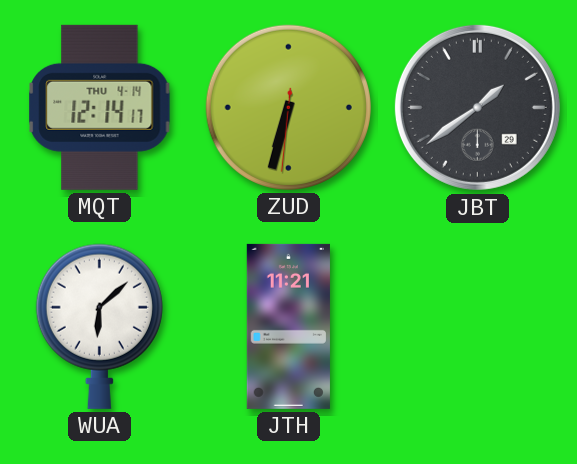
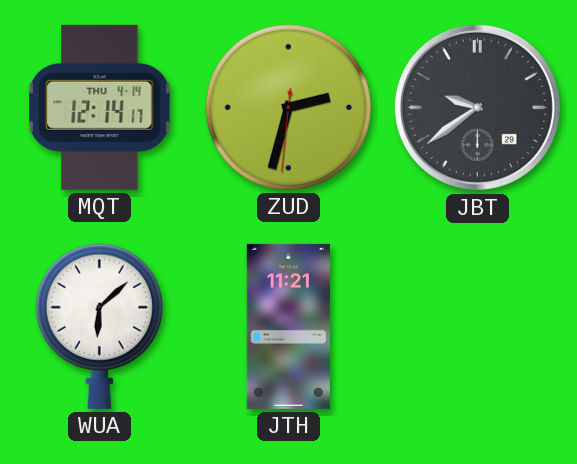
ZUD: 6:32 -> 2:32 (288, 107)
JBT: 1:39 -> 9:39 (477, 107)
